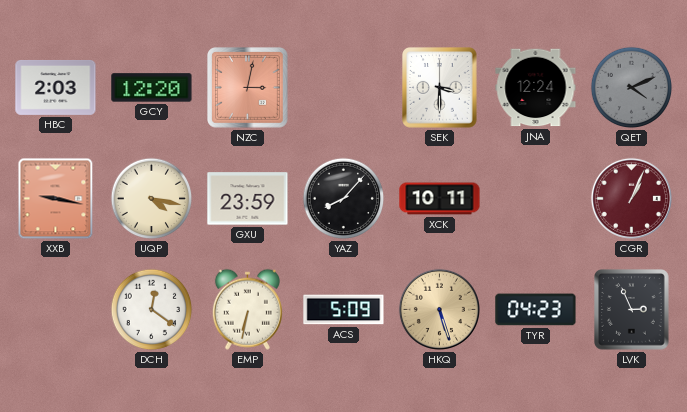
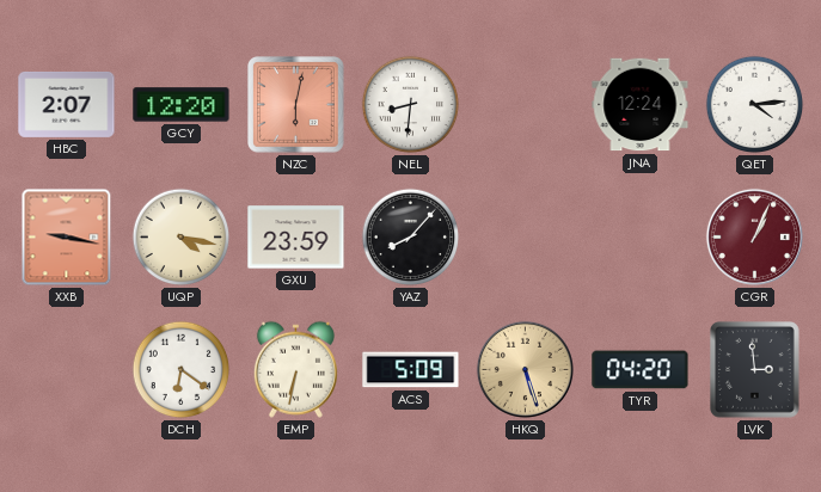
HBC: 2:03 -> 2:07 (67, 104)
NZC: 3:02 -> 6:02 (296, 105)
NEL: none -> 8:31 (411, 105)
SEK: 3:30 -> none (440, 88)
QET: 4:11 -> 4:14 (755, 105)
QET dial: grey -> white (755, 105)
XCK: 10:11 -> none (440, 199)
DCH: 12:21 -> 6:21 (182, 370)
TYR: 04:23 -> 04:20 (641, 370)
LVK: 2:56 -> 2:59 (755, 370)
